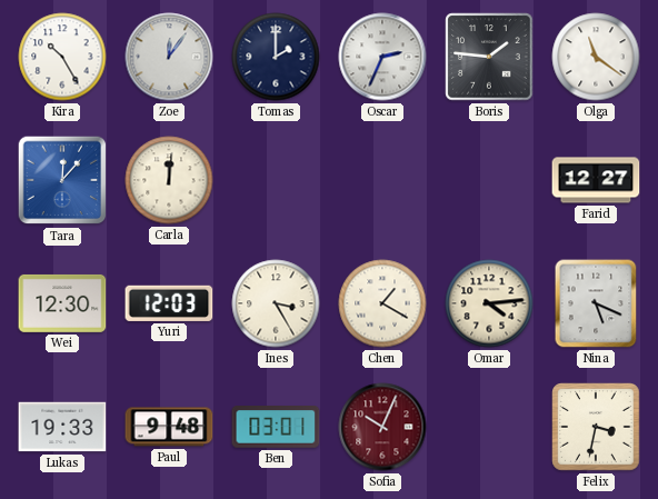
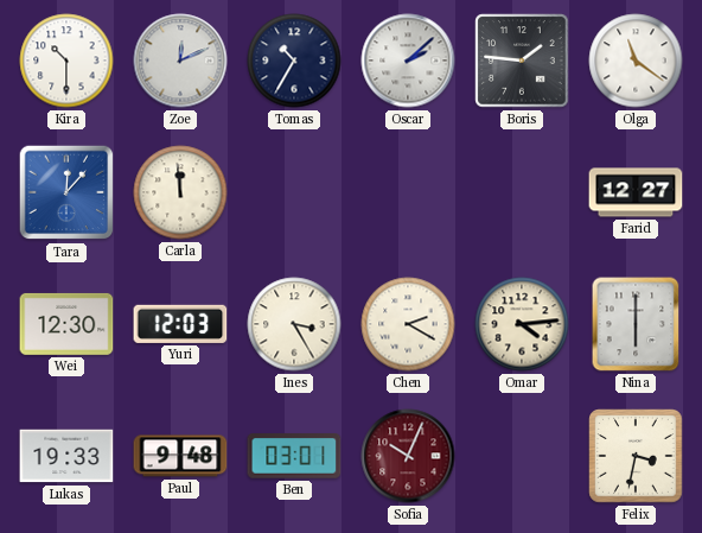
Kira: 10:25 -> 10:30 (66, 61)
Zoe: 12:06 -> 12:11 (180, 61)
Tomas: 2:00 -> 10:35 (294, 61)
Oscar: 2:34 -> 2:08 (408, 61)
Carla: 12:01 -> 11:59 (180, 192)
Chen: 1:20 -> 2:20 (408, 324)
Nina: 5:19 -> 6:00 (636, 324)
